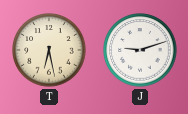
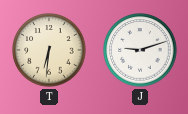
T: 6:28 -> 6:31 (49, 50)
